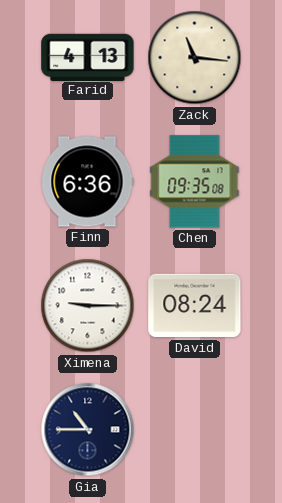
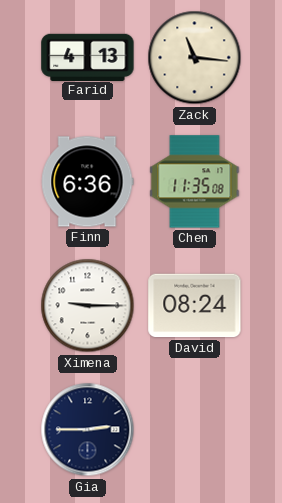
Chen: 09:35 -> 11:35 (195, 182)
Gia: 10:45 -> 2:45 (88, 430)
